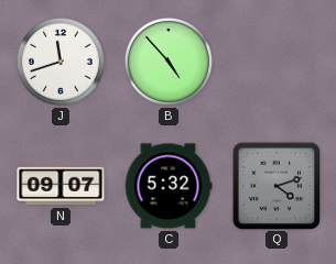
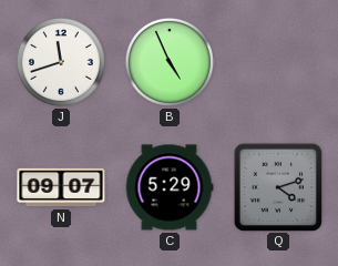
B: 4:53 -> 4:56 (170, 62)
C: 5:32 -> 5:29 (170, 187)
